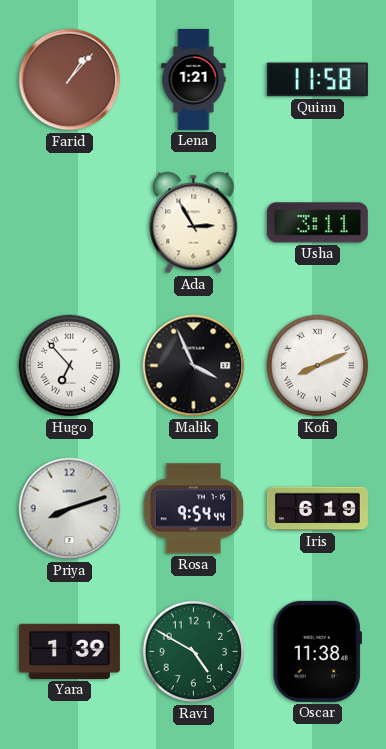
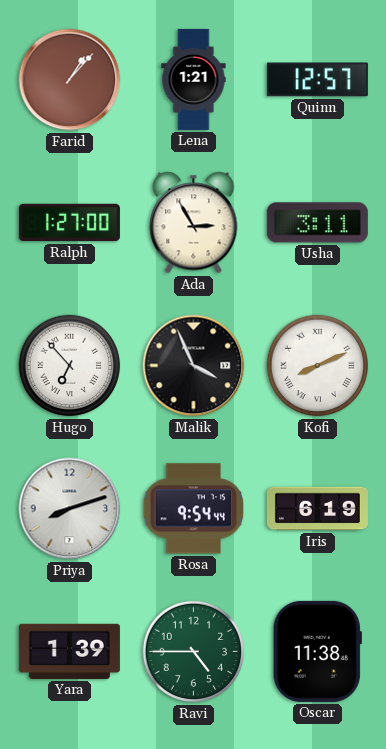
Quinn: 11:58 -> 12:57 (317, 80)
Ralph: none -> 1:27 (69, 223)
Ravi: 4:50 -> 4:45 (194, 652)
